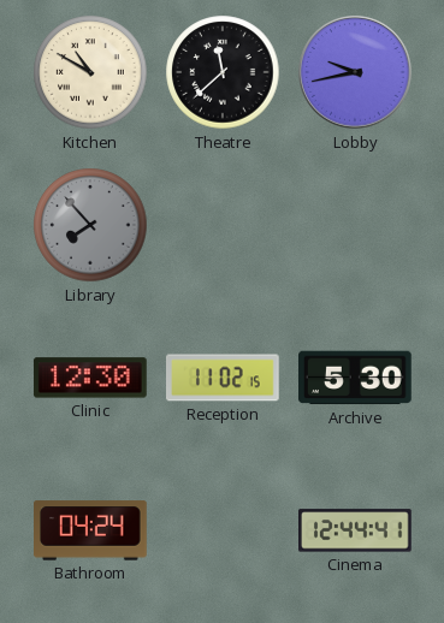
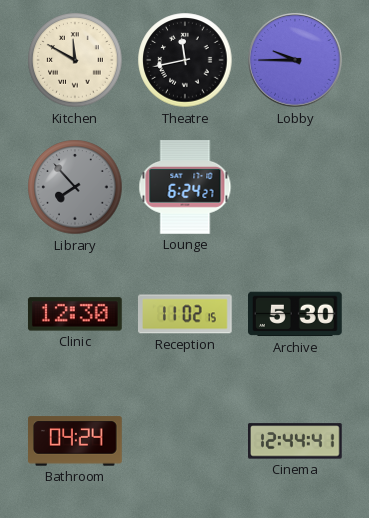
Kitchen: 10:50 -> 11:50 (75, 60)
Theatre: 11:38 -> 11:43 (185, 60)
Lobby: 9:43 -> 9:45 (295, 60)
Lounge: none -> 6:24 (185, 188)
